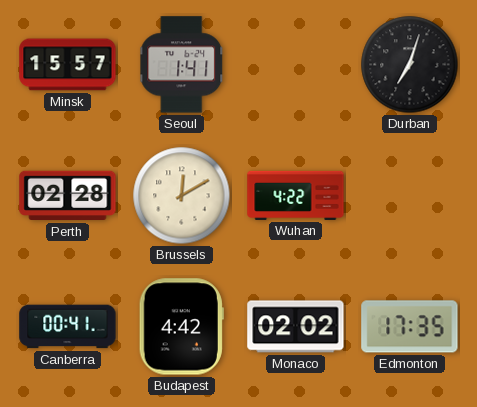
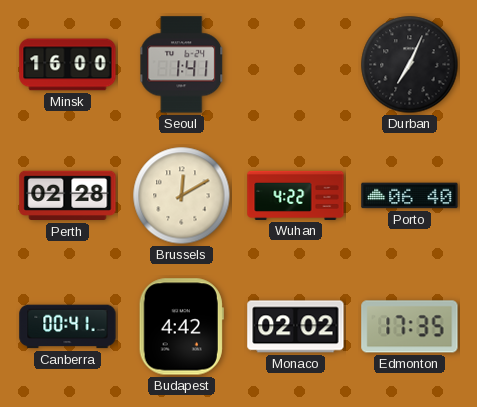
Minsk: 15:57 -> 16:00 (68, 65)
Durban: 7:03 -> 7:04 (410, 65)
Porto: none -> 06:40 (410, 196)
